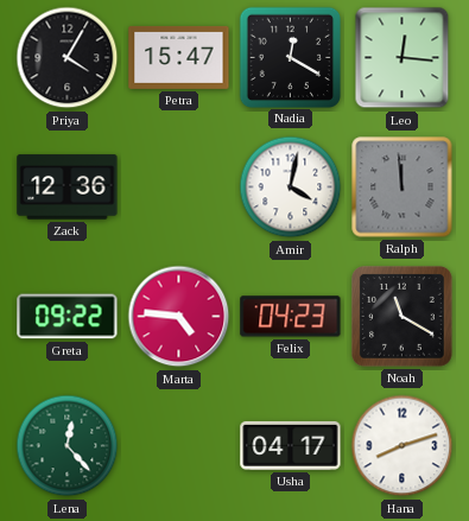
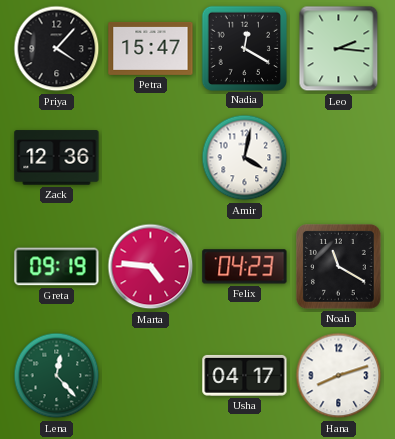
Priya: 4:05 -> 4:07 (57, 49)
Leo: 12:16 -> 2:16 (339, 49)
Ralph: 11:59 -> none (403, 188)
Greta: 09:22 -> 09:19 (57, 267)
